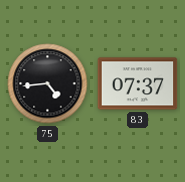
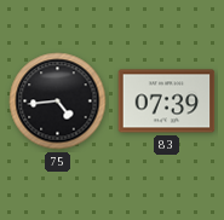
83: 07:37 -> 07:39 (167, 102)
